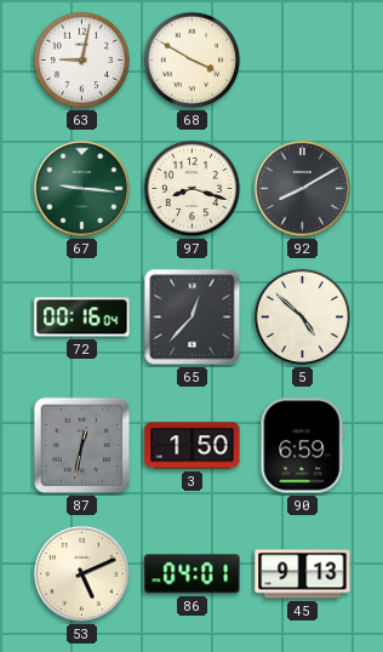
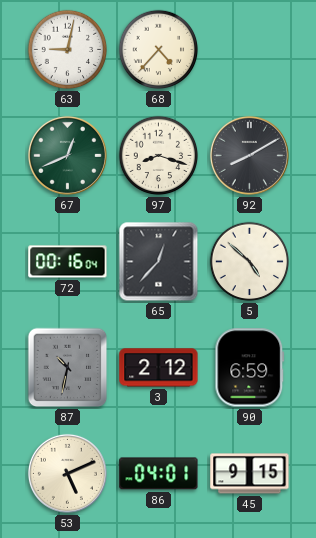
68: 3:50 -> 4:37 (159, 50)
67: 9:16 -> 12:41 (67, 155)
87: 12:32 -> 10:32 (68, 368)
3: 1:50 -> 2:12 (159, 368)
45: 9:13 -> 9:15 (250, 474)
